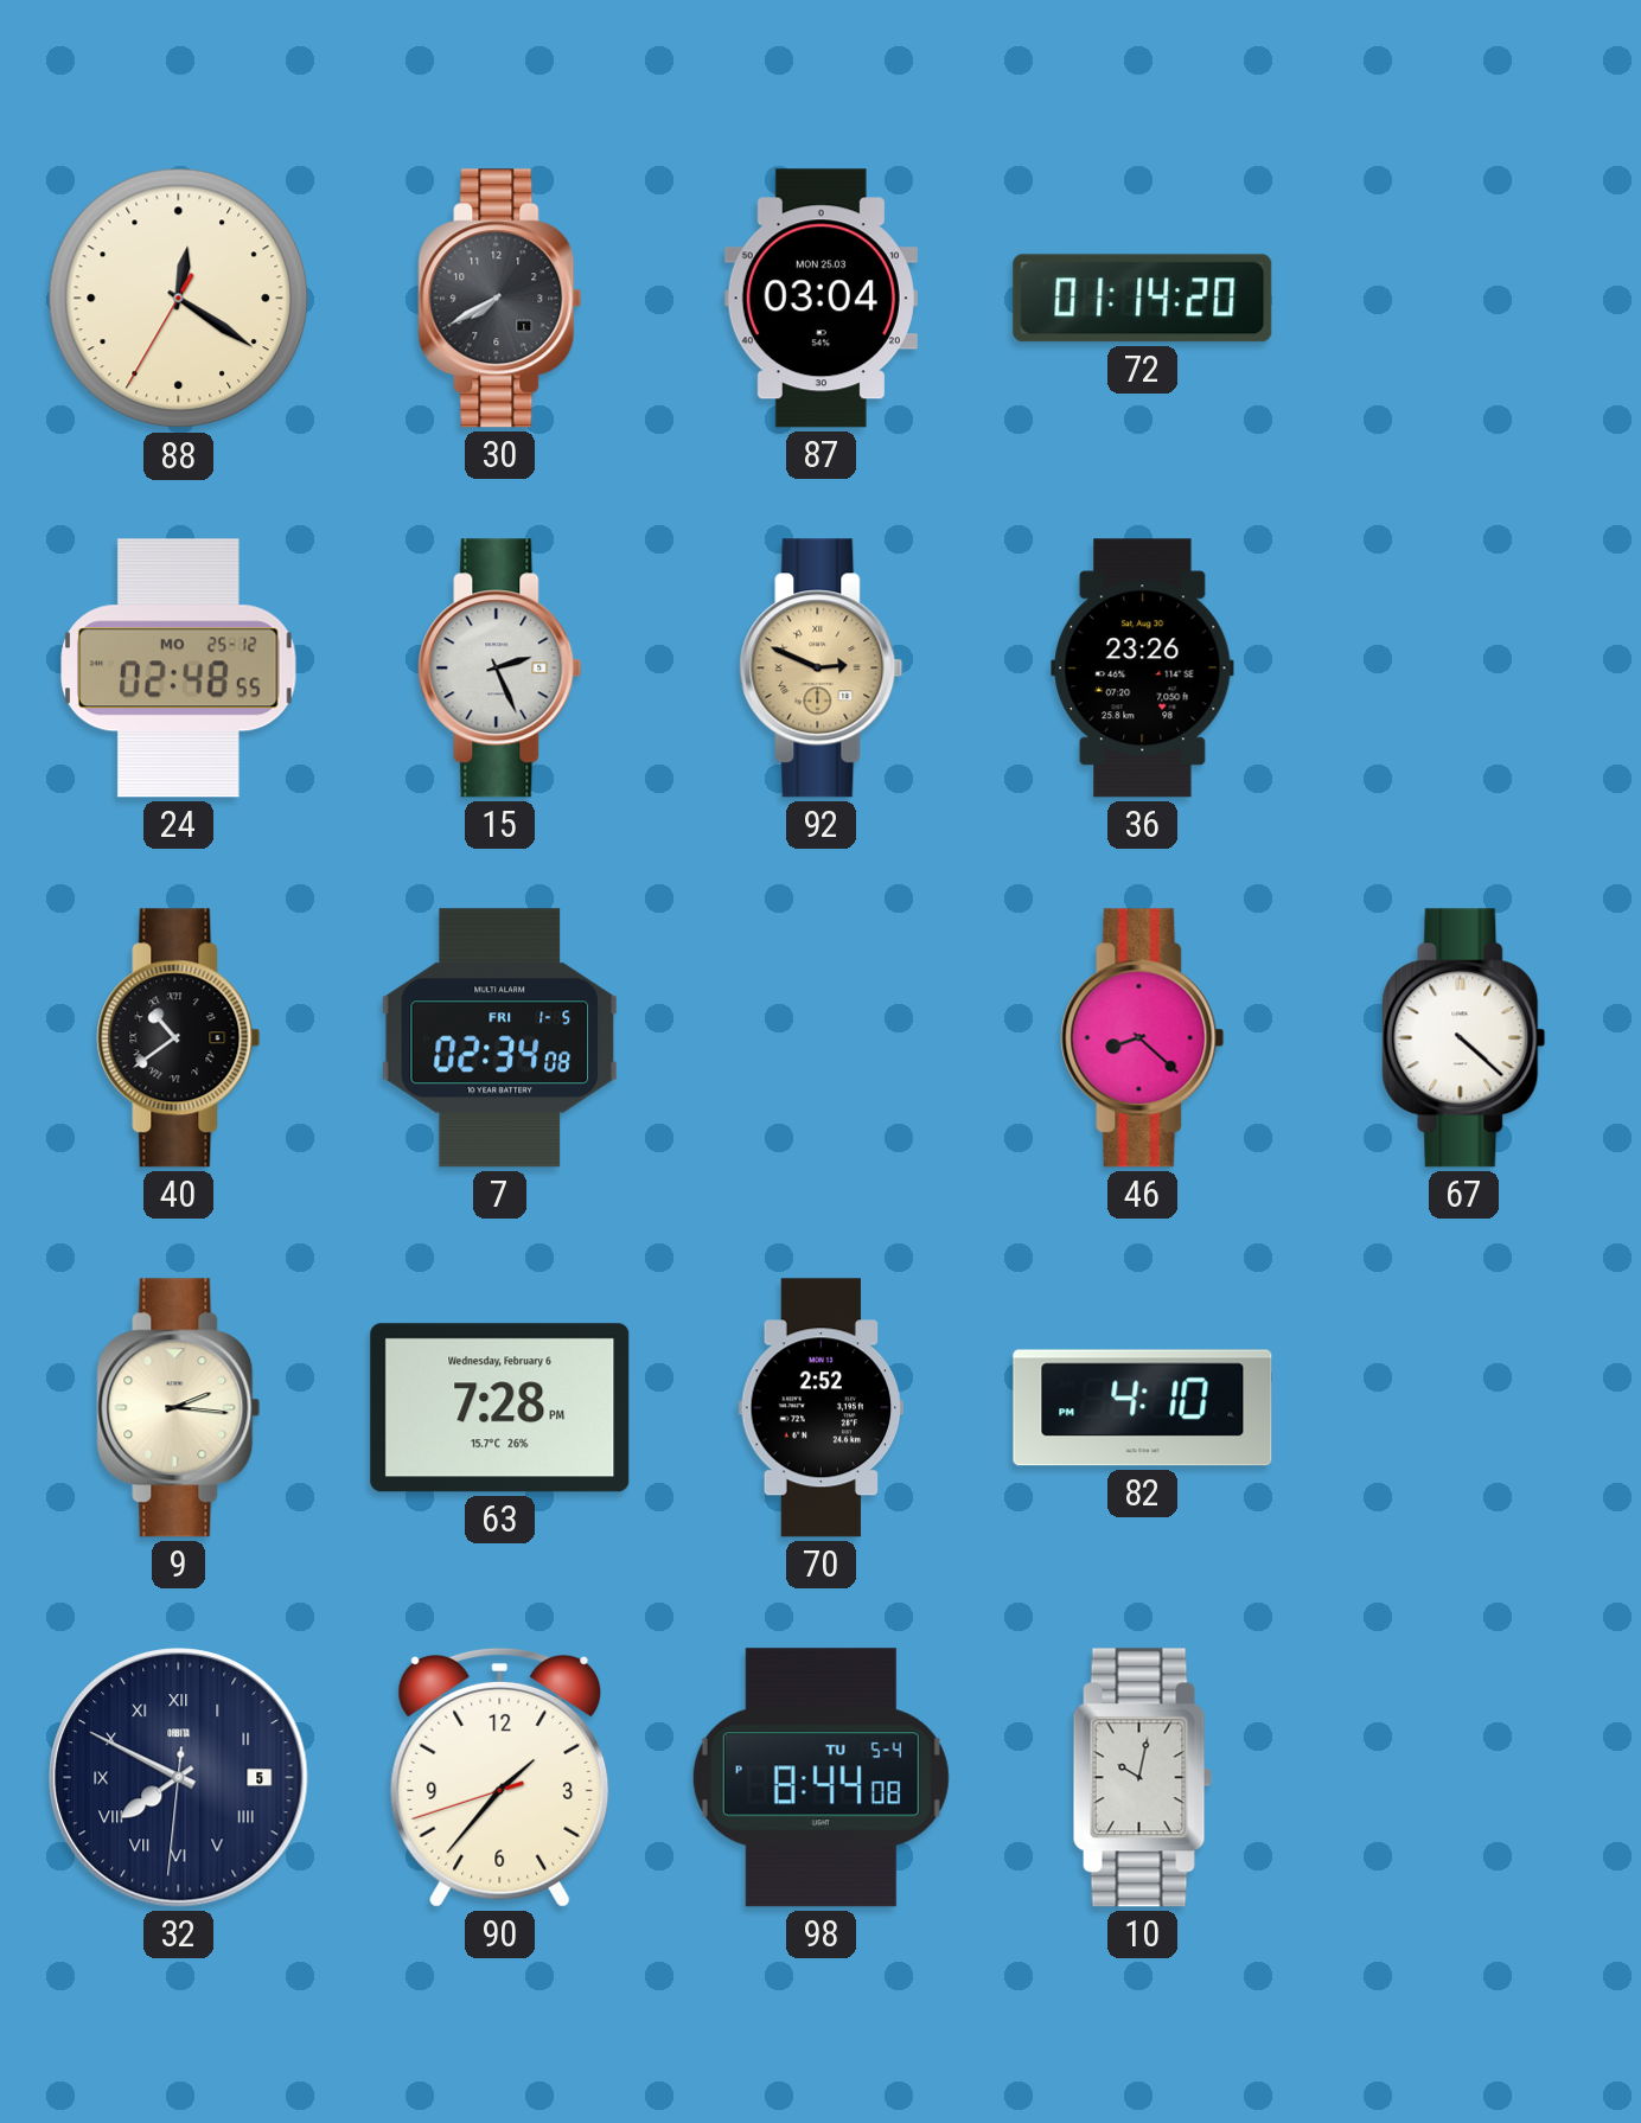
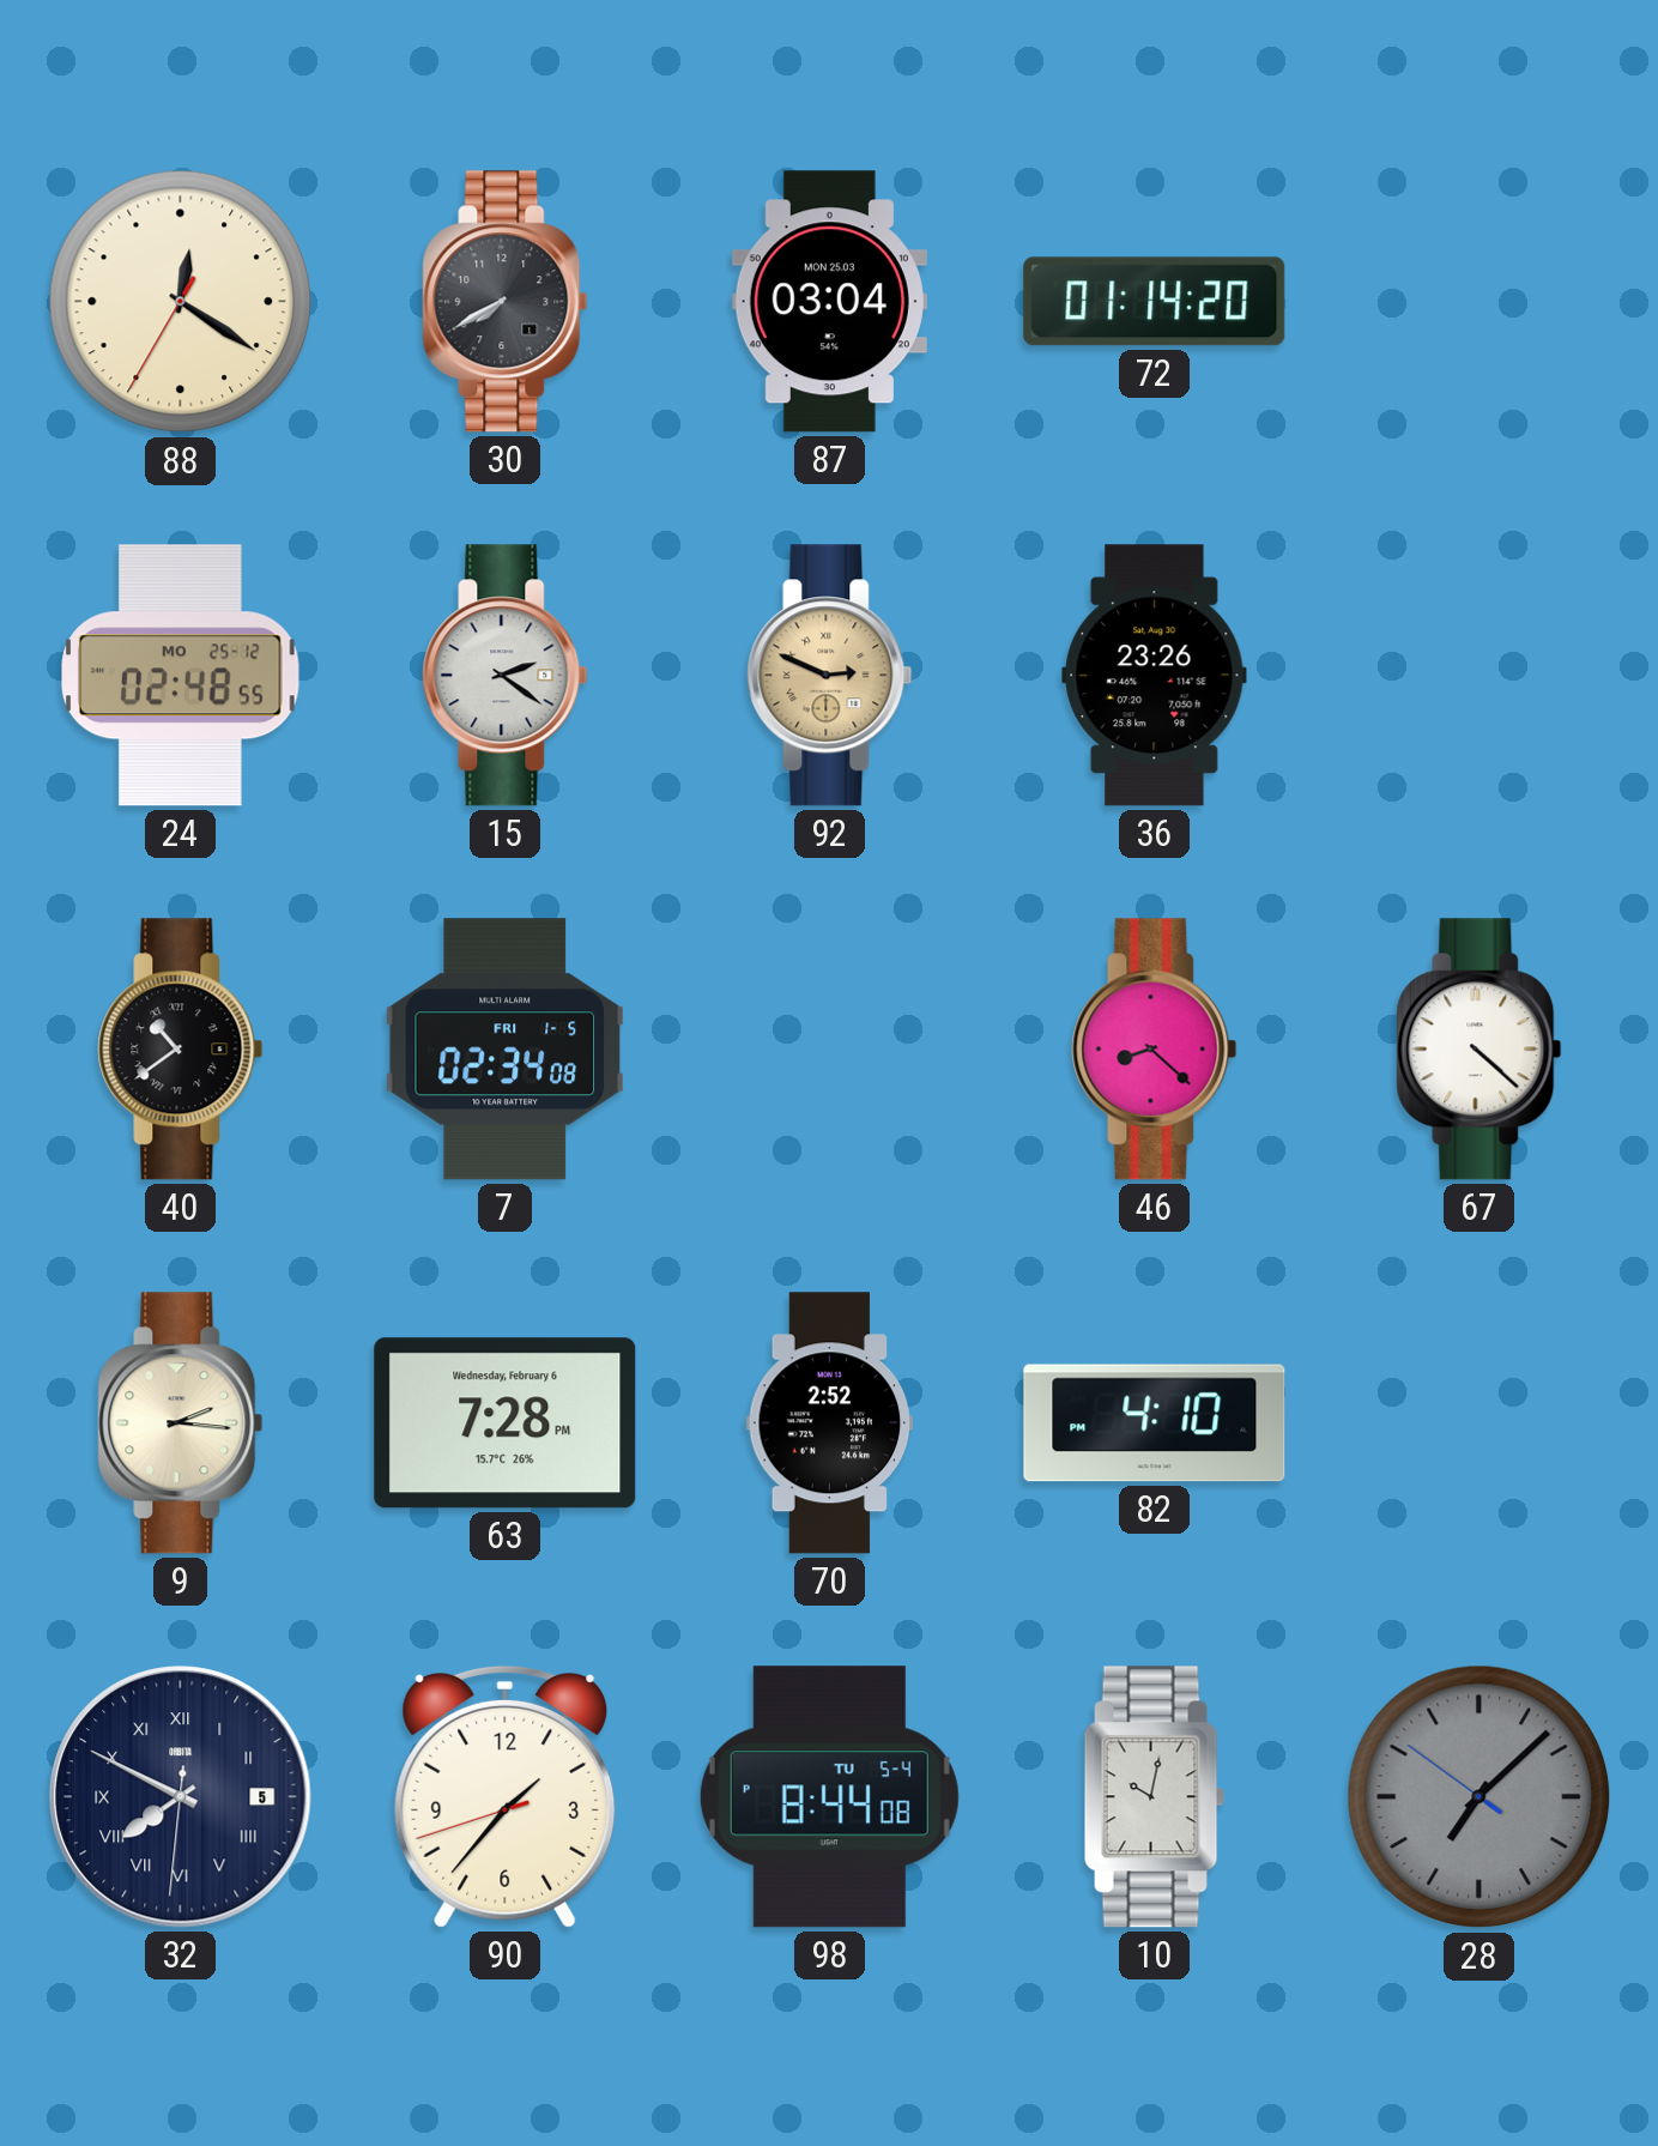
15: 2:26 -> 2:21 (506, 676)
28: none -> 7:07 (1480, 1797)
